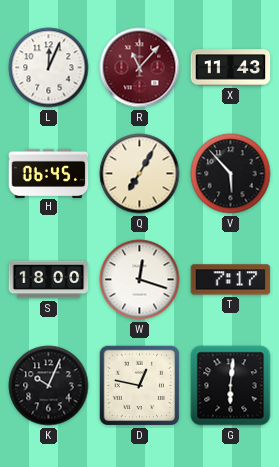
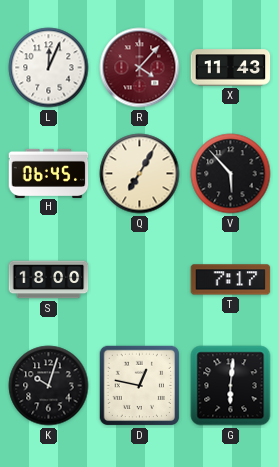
R: 11:07 -> 4:07 (140, 68)
W: 12:18 -> none (140, 280)
K: 10:04 -> 10:03 (49, 386)
